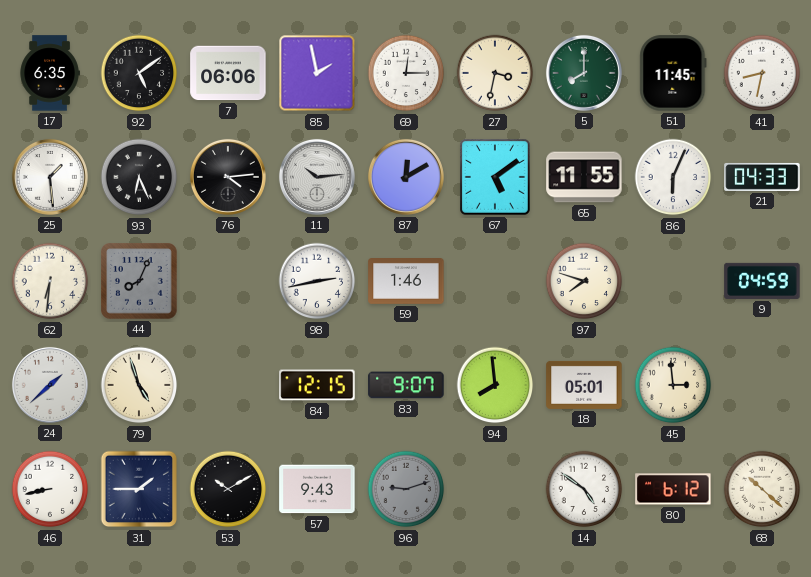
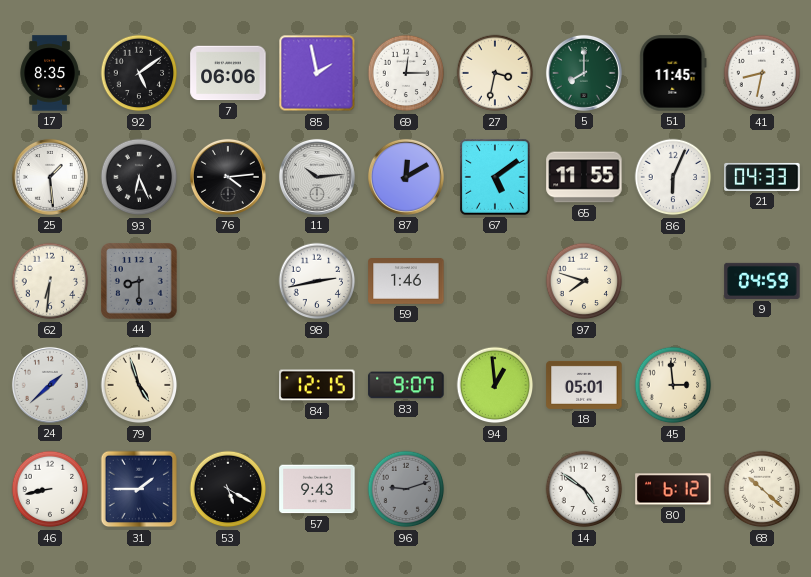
17: 6:35 -> 8:35 (50, 73)
44: 8:04 -> 8:30 (140, 282)
94: 7:59 -> 12:59 (495, 385)
53: 10:10 -> 5:20 (228, 489)
